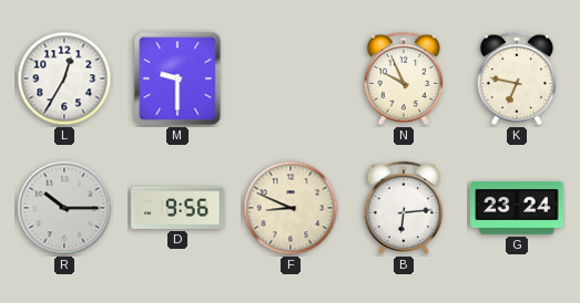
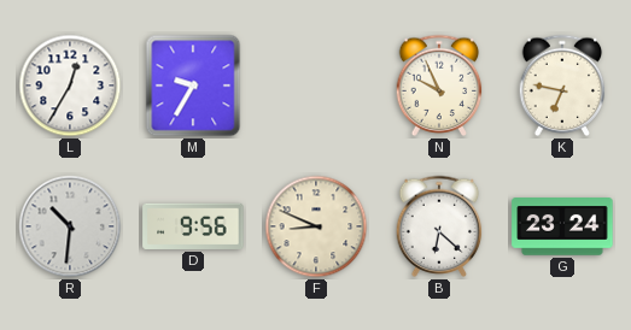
M: 9:30 -> 9:35 (193, 86)
R: 10:15 -> 10:31 (70, 226)
B: 6:14 -> 6:22 (439, 226)
